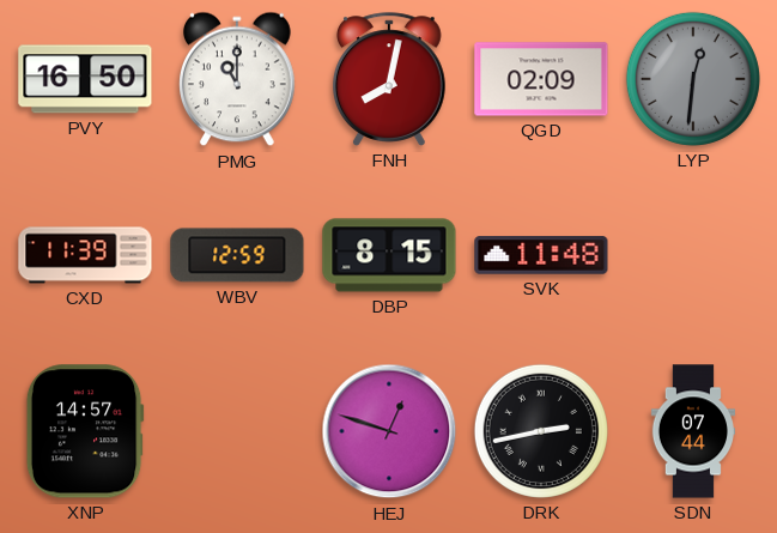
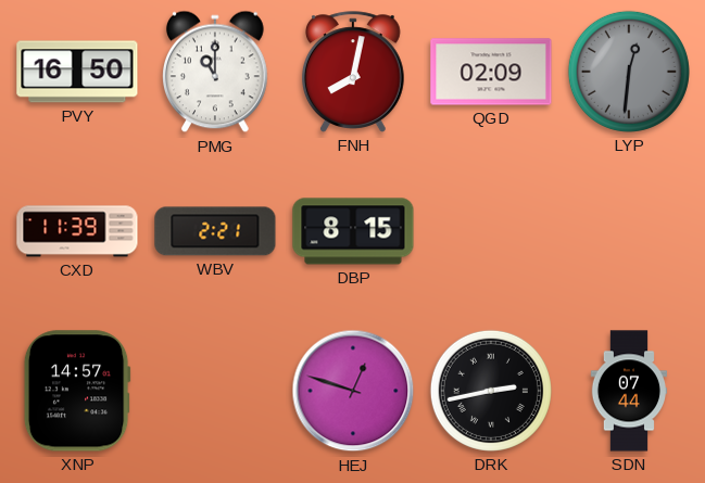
WBV: 12:59 -> 2:21 (215, 231)
SVK: 11:48 -> none (541, 255)
